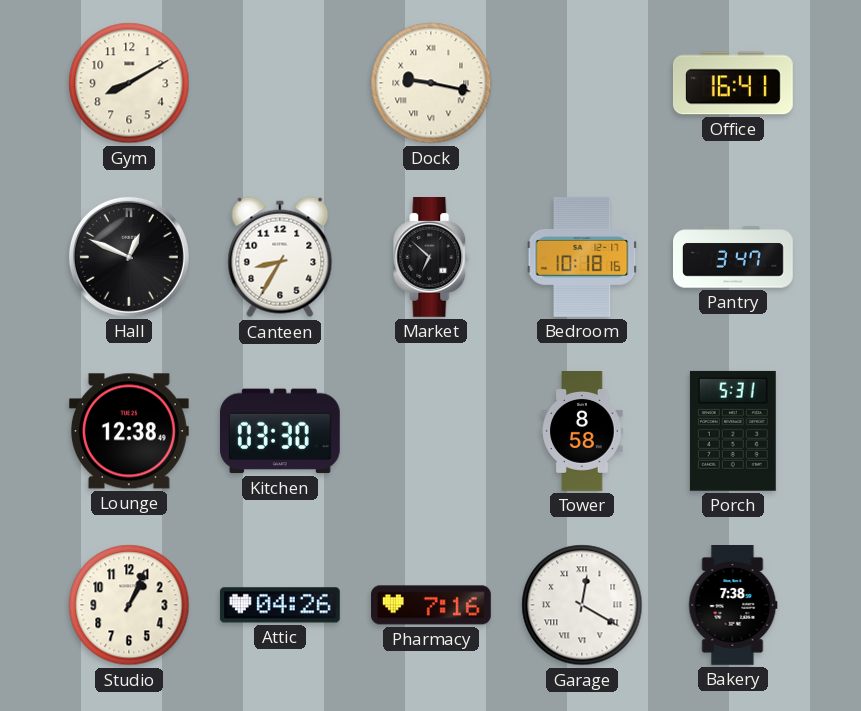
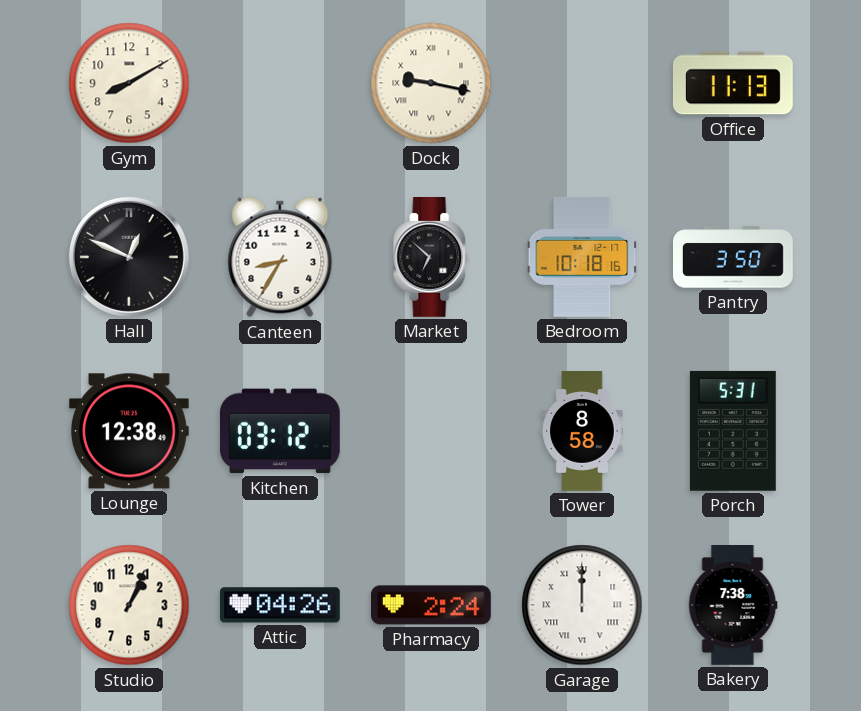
Office: 16:41 -> 11:13 (733, 83)
Pantry: 3:47 -> 3:50 (734, 257)
Kitchen: 03:30 -> 03:12 (280, 431)
Pharmacy: 7:16 -> 2:24 (432, 605)
Garage: 12:20 -> 12:00 (582, 605)
